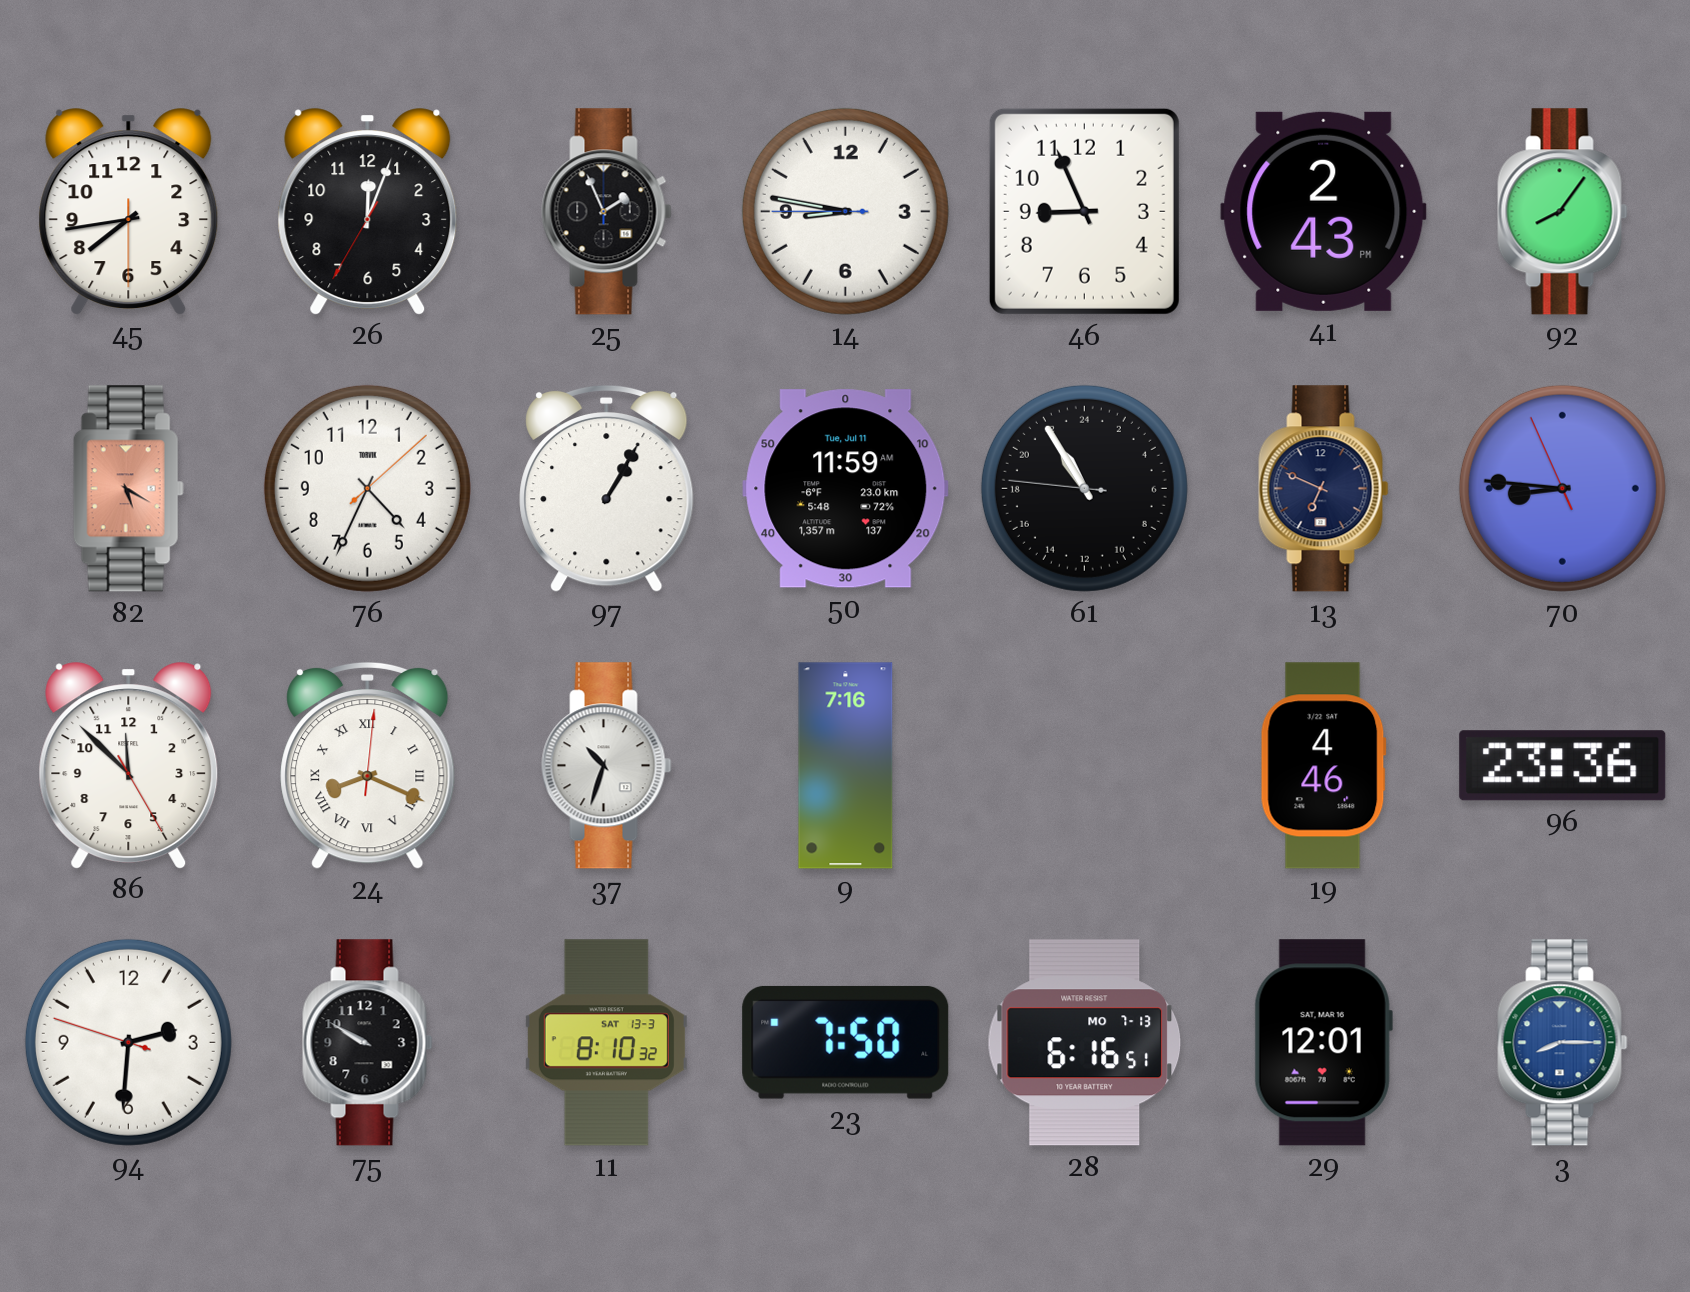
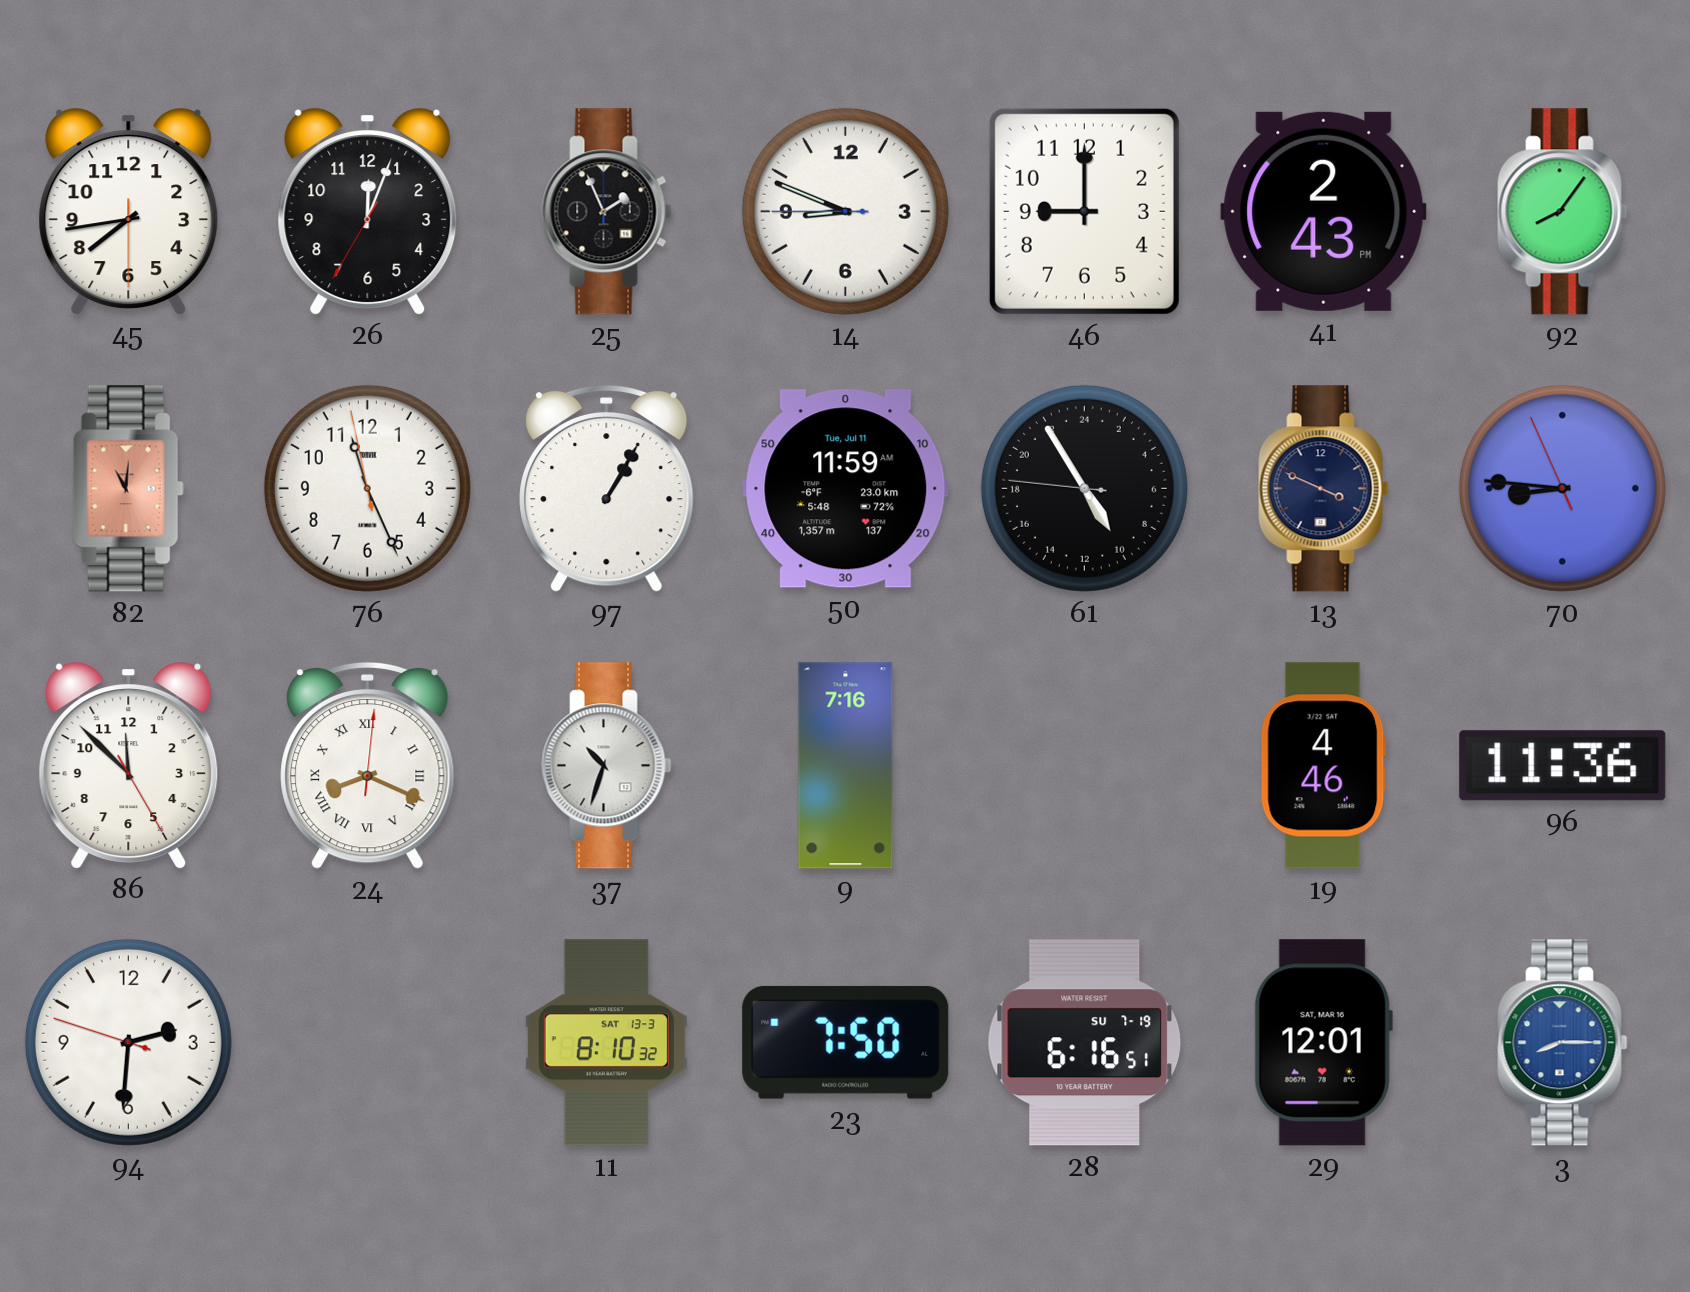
14: 8:46 -> 8:48 (845, 211)
46: 8:56 -> 9:00 (1084, 211)
82: 5:20 -> 11:01 (128, 489)
76: 4:34 -> 11:25 (367, 488)
61: 21:54 -> 9:54 (1084, 488)
13: 6:49 -> 3:49 (1324, 489)
96: 23:36 -> 11:36 (1563, 766)
75: 9:50 -> none (368, 1043)
28 date: MO 7-13 -> SU 7-19 (1085, 1043)
